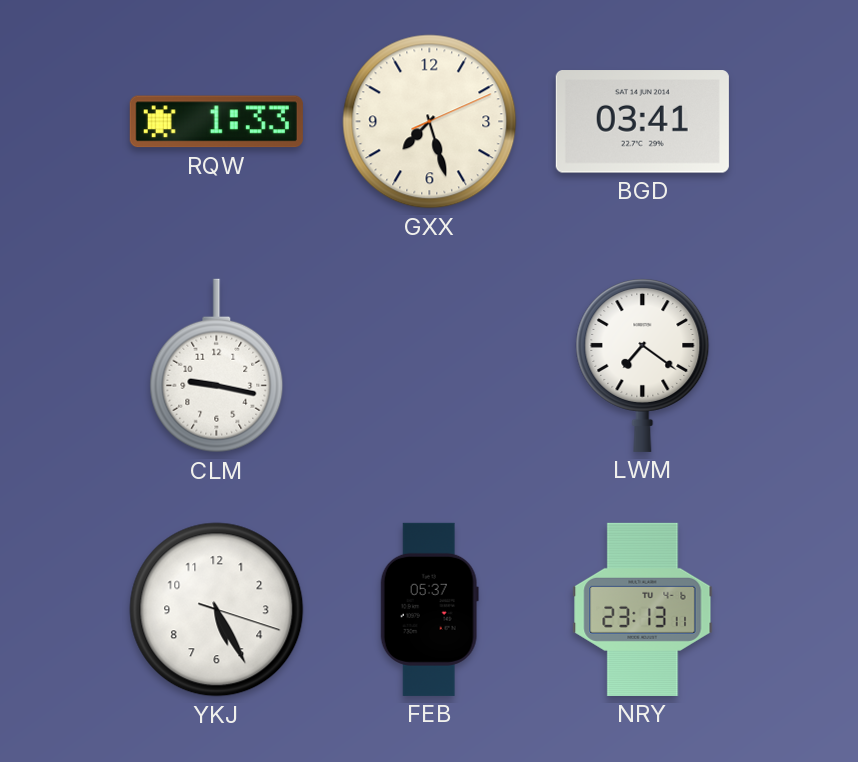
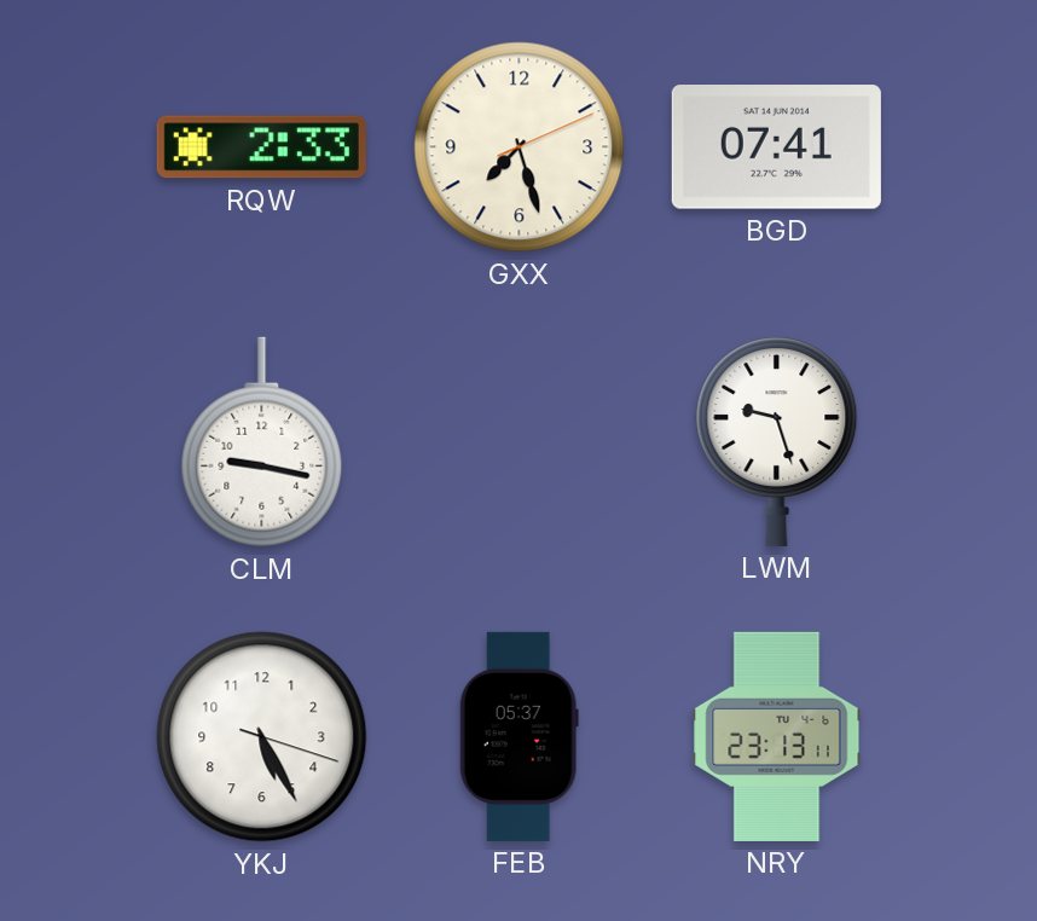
RQW: 1:33 -> 2:33 (261, 147)
BGD: 03:41 -> 07:41 (776, 147)
LWM: 7:21 -> 9:27 (777, 441)
